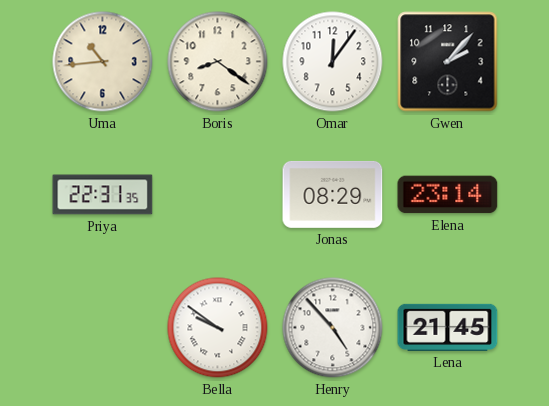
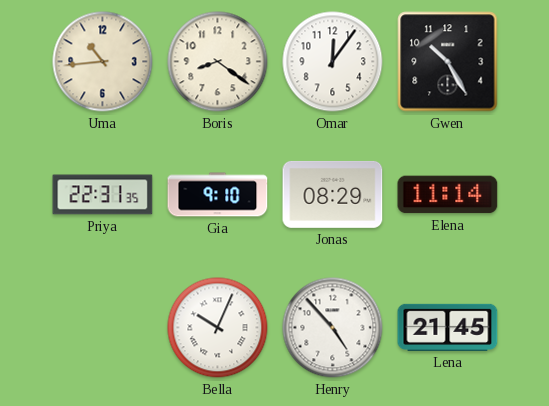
Gwen: 2:07 -> 10:25 (448, 62)
Gia: none -> 9:10 (218, 195)
Elena: 23:14 -> 11:14 (448, 195)
Bella: 9:51 -> 10:04 (218, 328)
